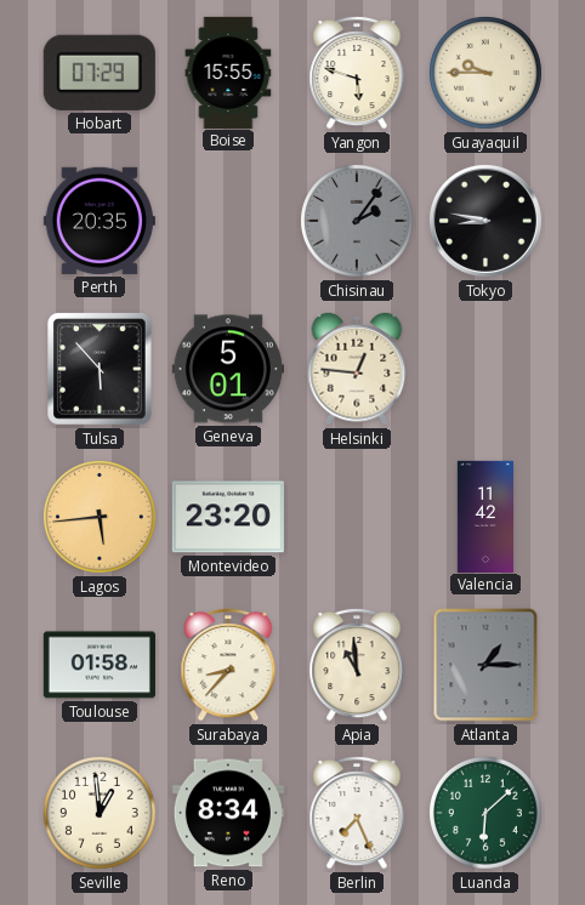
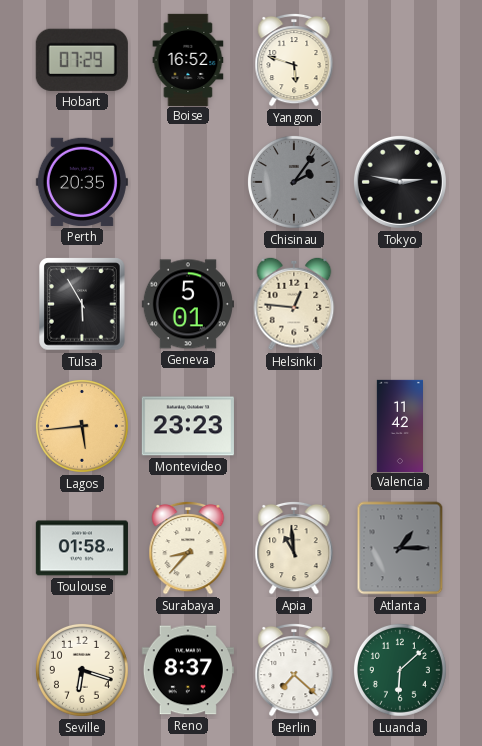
Boise: 15:55 -> 16:52 (188, 59)
Guayaquil: 9:45 -> none (485, 73)
Tokyo: 8:47 -> 2:47 (400, 182)
Tulsa: 5:53 -> 5:55 (82, 304)
Montevideo: 23:20 -> 23:23 (188, 426)
Seville: 12:59 -> 6:18 (82, 670)
Reno: 8:34 -> 8:37 (188, 670)
Berlin: 7:26 -> 7:22 (294, 670)
